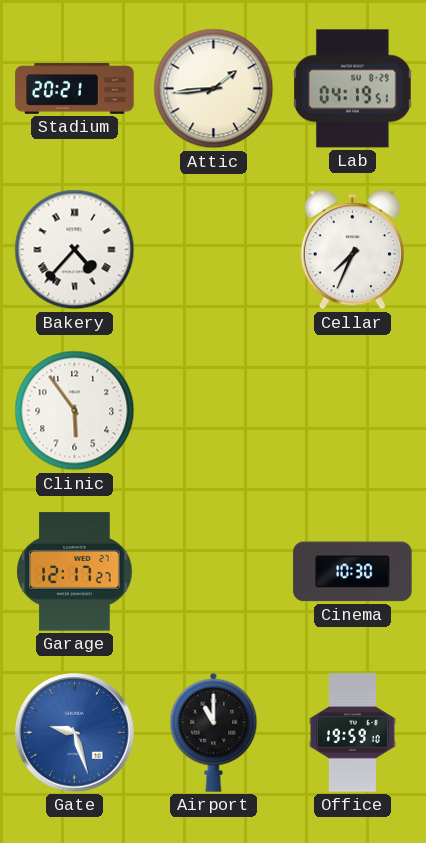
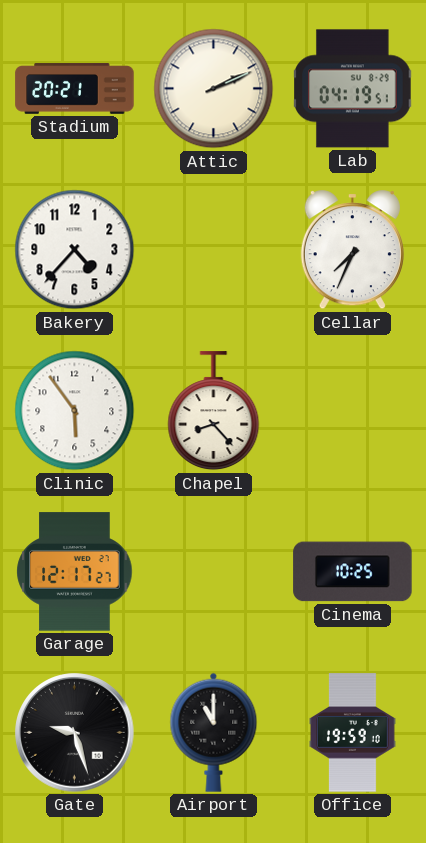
Attic: 1:44 -> 2:11 (214, 89)
Bakery numerals: Roman -> Arabic (75, 250)
Chapel: none -> 8:23 (214, 411)
Cinema: 10:30 -> 10:25 (353, 572)
Gate dial: blue -> black (75, 733)
